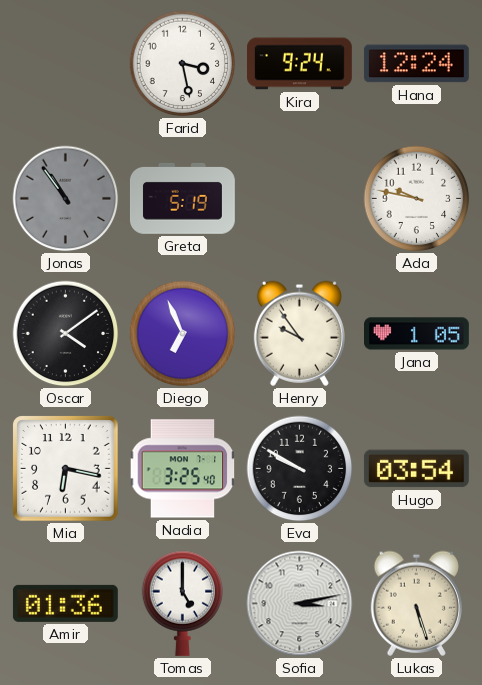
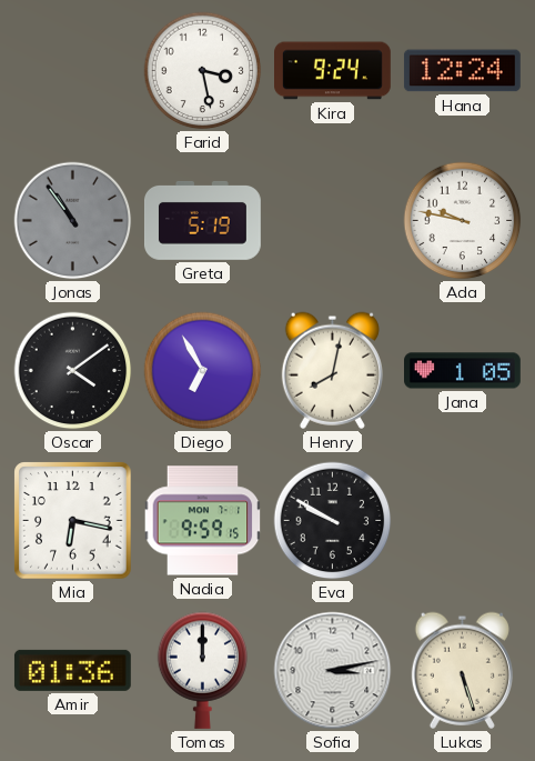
Diego: 6:56 -> 6:55 (203, 371)
Henry: 9:54 -> 8:02 (332, 370)
Nadia: 3:25 -> 9:59 (203, 521)
Hugo: 03:54 -> none (416, 469)
Tomas: 5:00 -> 12:00 (203, 670)
